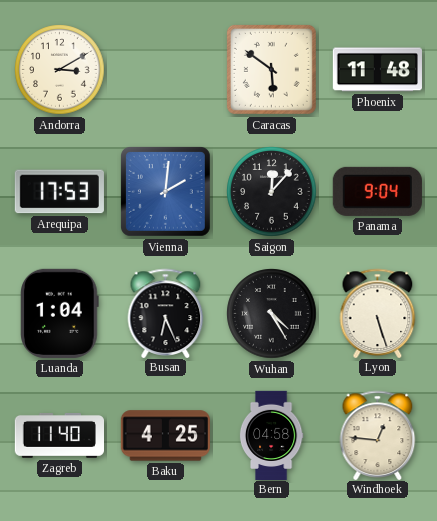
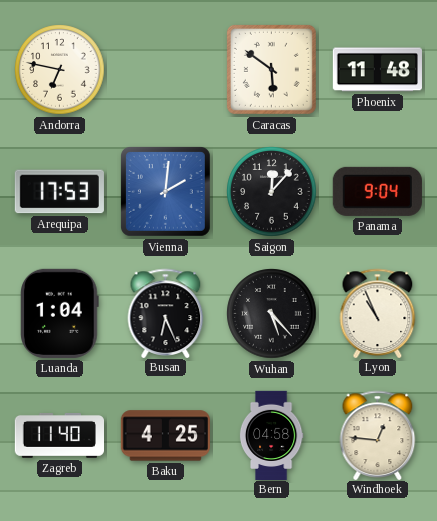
Andorra: 3:10 -> 6:47 (60, 70)
Wuhan: 4:25 -> 5:23 (272, 314)
Lyon: 5:27 -> 10:56 (378, 313)
